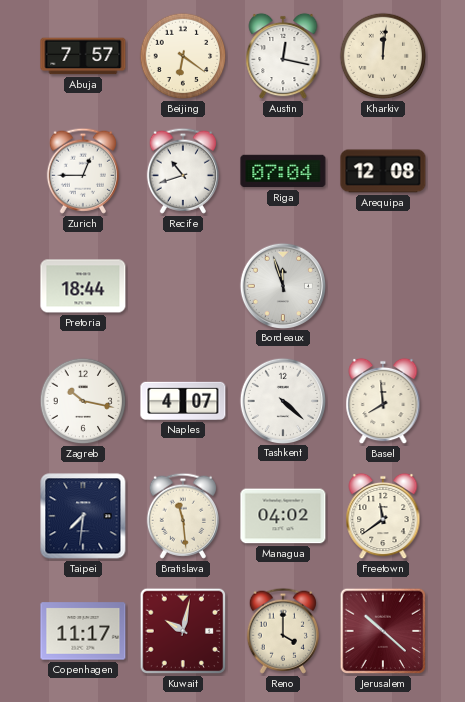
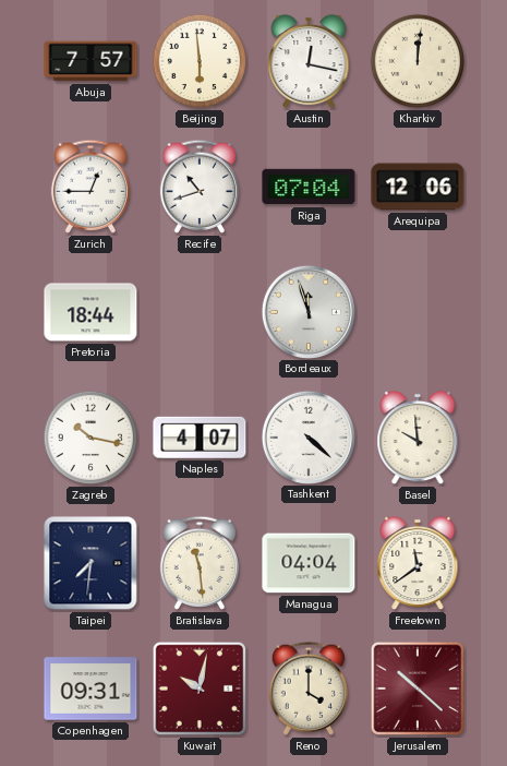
Beijing: 6:21 -> 5:59 (200, 61)
Arequipa: 12:08 -> 12:06 (418, 187)
Basel: 7:59 -> 9:59 (418, 438)
Managua: 04:02 -> 04:04 (309, 563)
Copenhagen: 11:17 -> 09:31 (90, 689)
